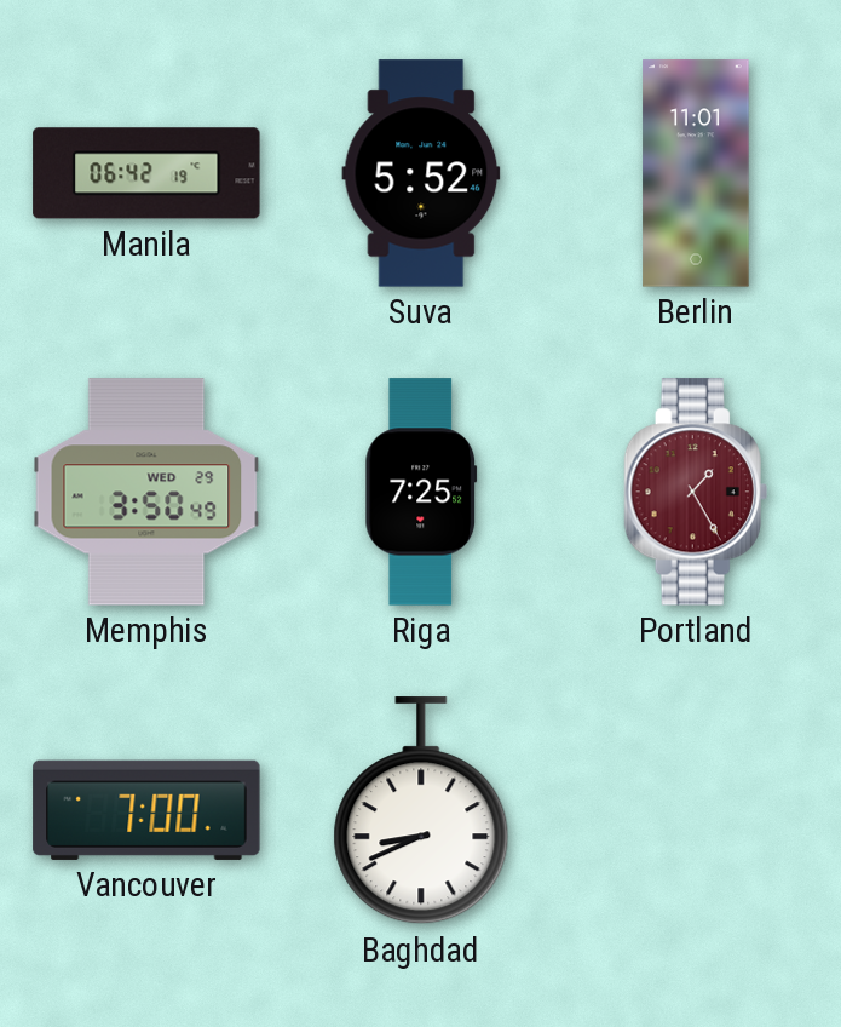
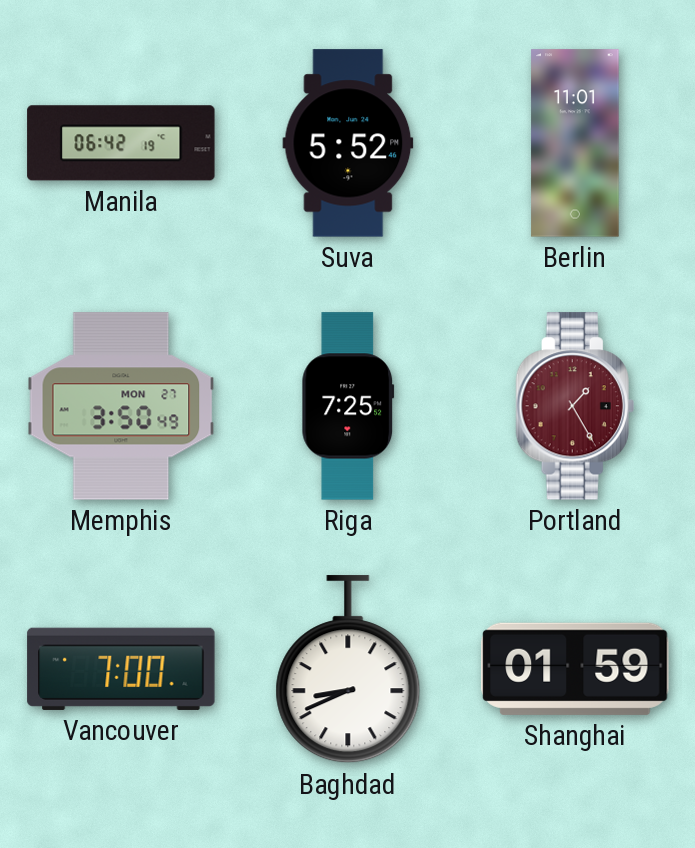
Memphis date: WED 29 -> MON 27 (121, 406)
Shanghai: none -> 01:59 (575, 669)
